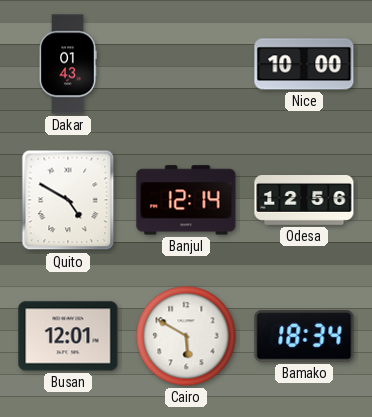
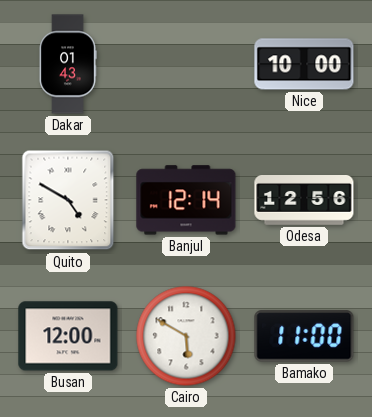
Busan: 12:01 -> 12:00 (68, 336)
Bamako: 18:34 -> 11:00 (304, 336)
